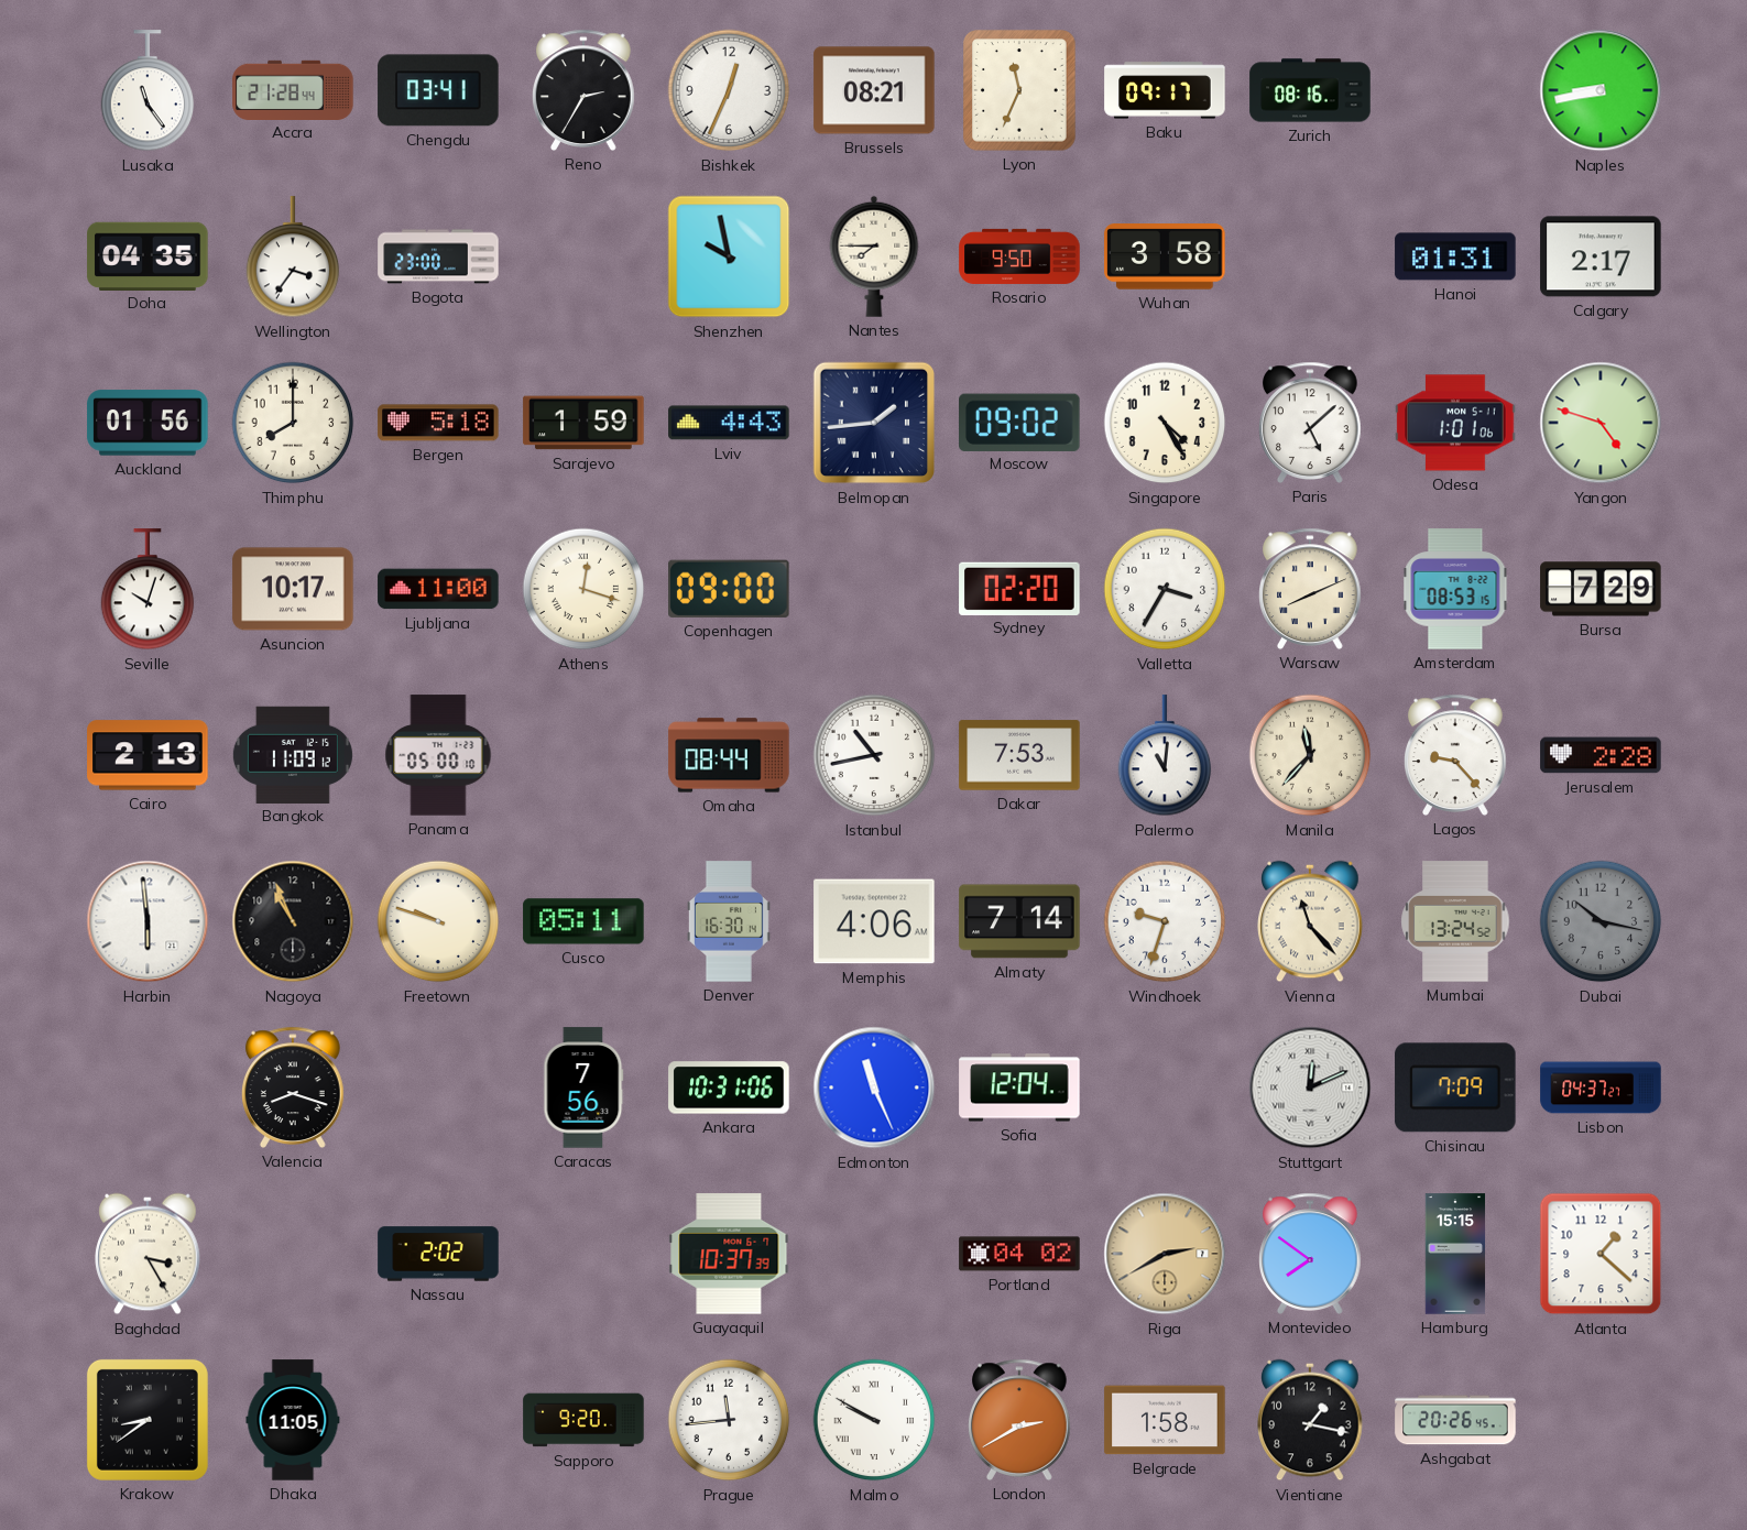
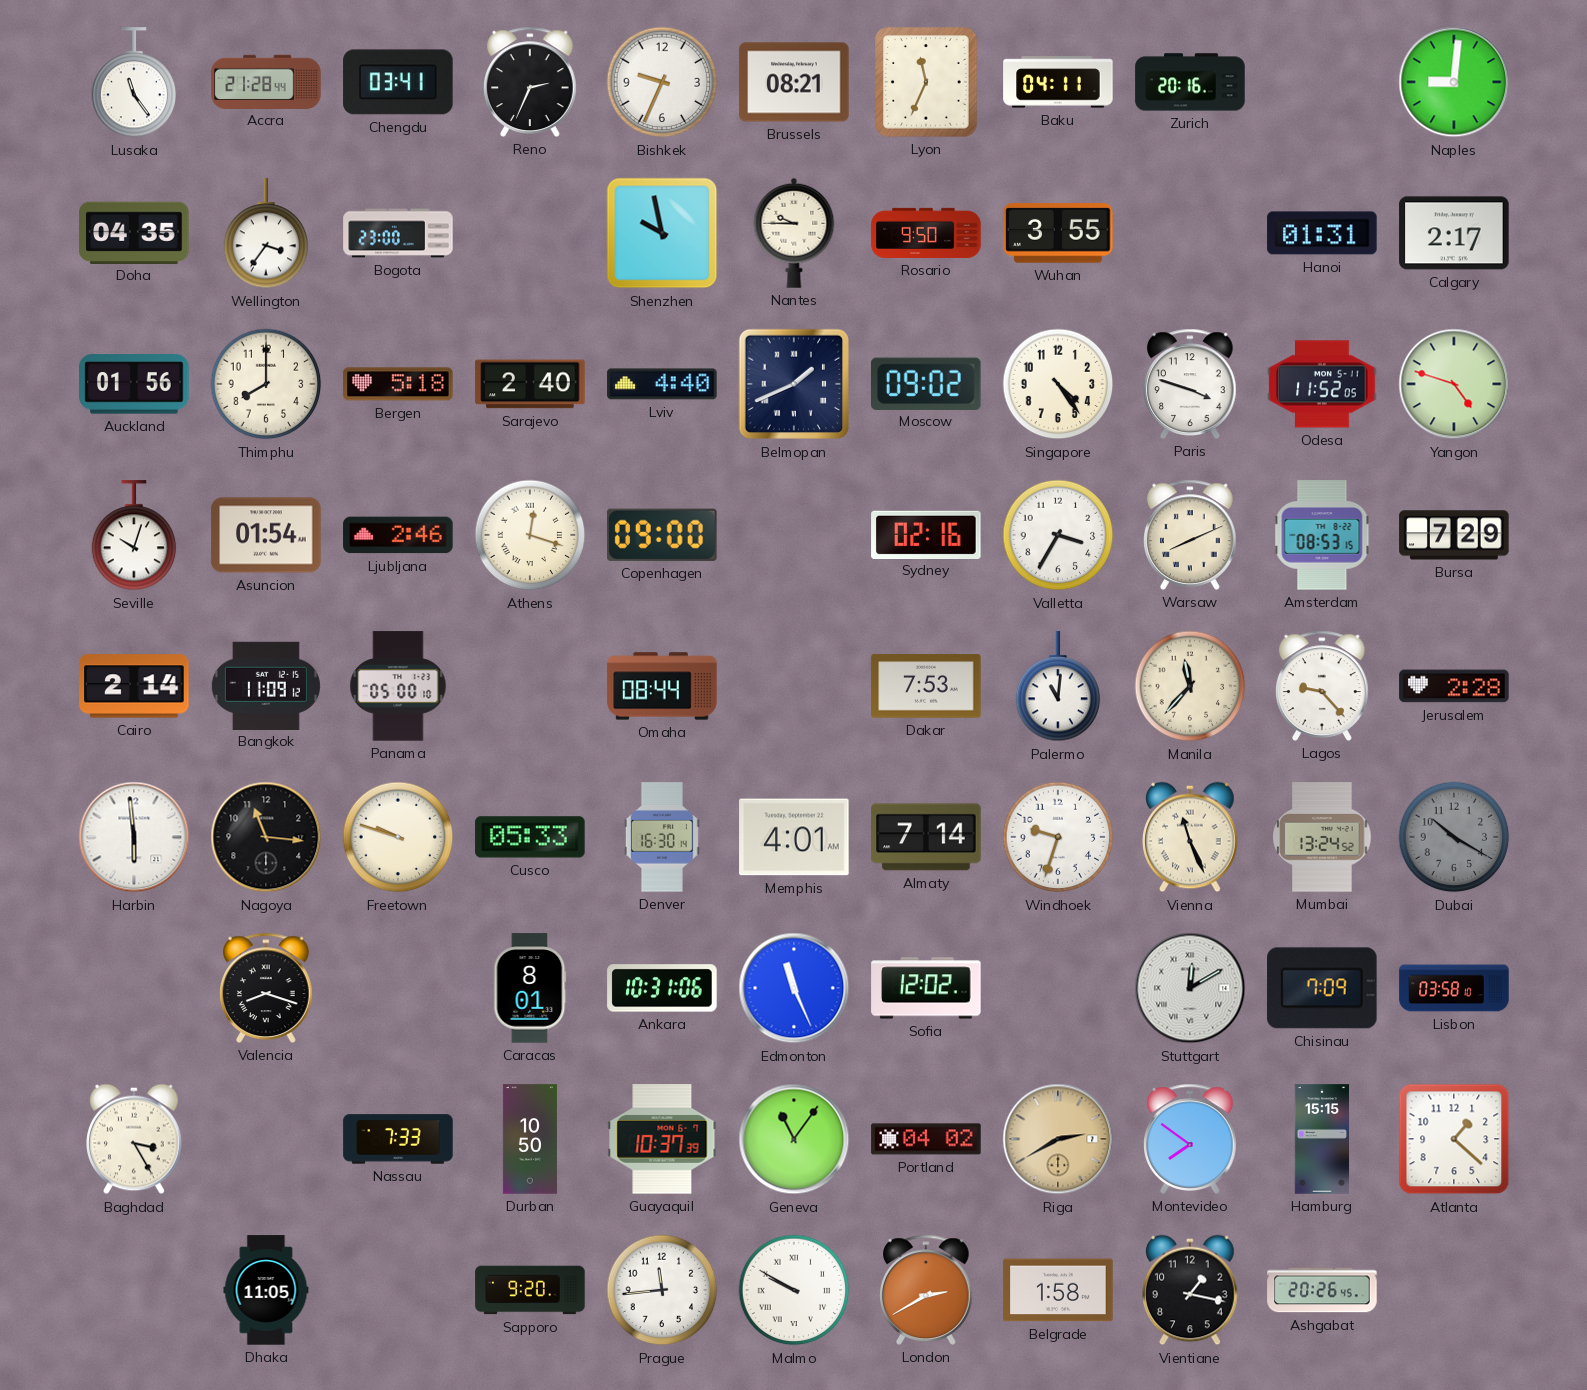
Reno: 2:35 -> 2:34 (531, 82)
Bishkek: 12:34 -> 9:34 (662, 82)
Baku: 09:17 -> 04:11 (1058, 82)
Zurich: 08:16 -> 20:16 (1190, 82)
Naples: 8:43 -> 9:01 (1454, 82)
Nantes: 7:45 -> 9:45 (794, 233)
Wuhan: 3:58 -> 3:55 (1058, 233)
Sarajevo: 1:59 -> 2:40 (530, 384)
Lviv: 4:43 -> 4:40 (662, 384)
Belmopan: 1:44 -> 1:41 (794, 384)
Singapore: 4:25 -> 4:24 (1058, 384)
Paris: 5:08 -> 3:48 (1191, 384)
Odesa: 1:01 -> 11:52 (1322, 384)
Asuncion: 10:17 -> 01:54 (266, 535)
Ljubljana: 11:00 -> 2:46 (398, 535)
Sydney: 02:20 -> 02:16 (926, 534)
Cairo: 2:13 -> 2:14 (134, 686)
Istanbul: 10:43 -> none (874, 755)
Nagoya: 10:56 -> 11:16 (266, 837)
Cusco: 05:11 -> 05:33 (530, 837)
Memphis: 4:06 -> 4:01 (794, 837)
Vienna: 11:23 -> 11:26 (1190, 837)
Dubai: 10:17 -> 10:20 (1454, 837)
Caracas: 7:56 -> 8:01 (530, 988)
Sofia: 12:04 -> 12:02 (926, 988)
Stuttgart: 12:11 -> 12:10 (1190, 988)
Lisbon: 04:37 -> 03:58 (1454, 988)
Nassau: 2:02 -> 7:33 (398, 1139)
Durban: none -> 10:50 (530, 1139)
Geneva: none -> 11:06 (794, 1139)
Krakow: 8:39 -> none (148, 1420)
